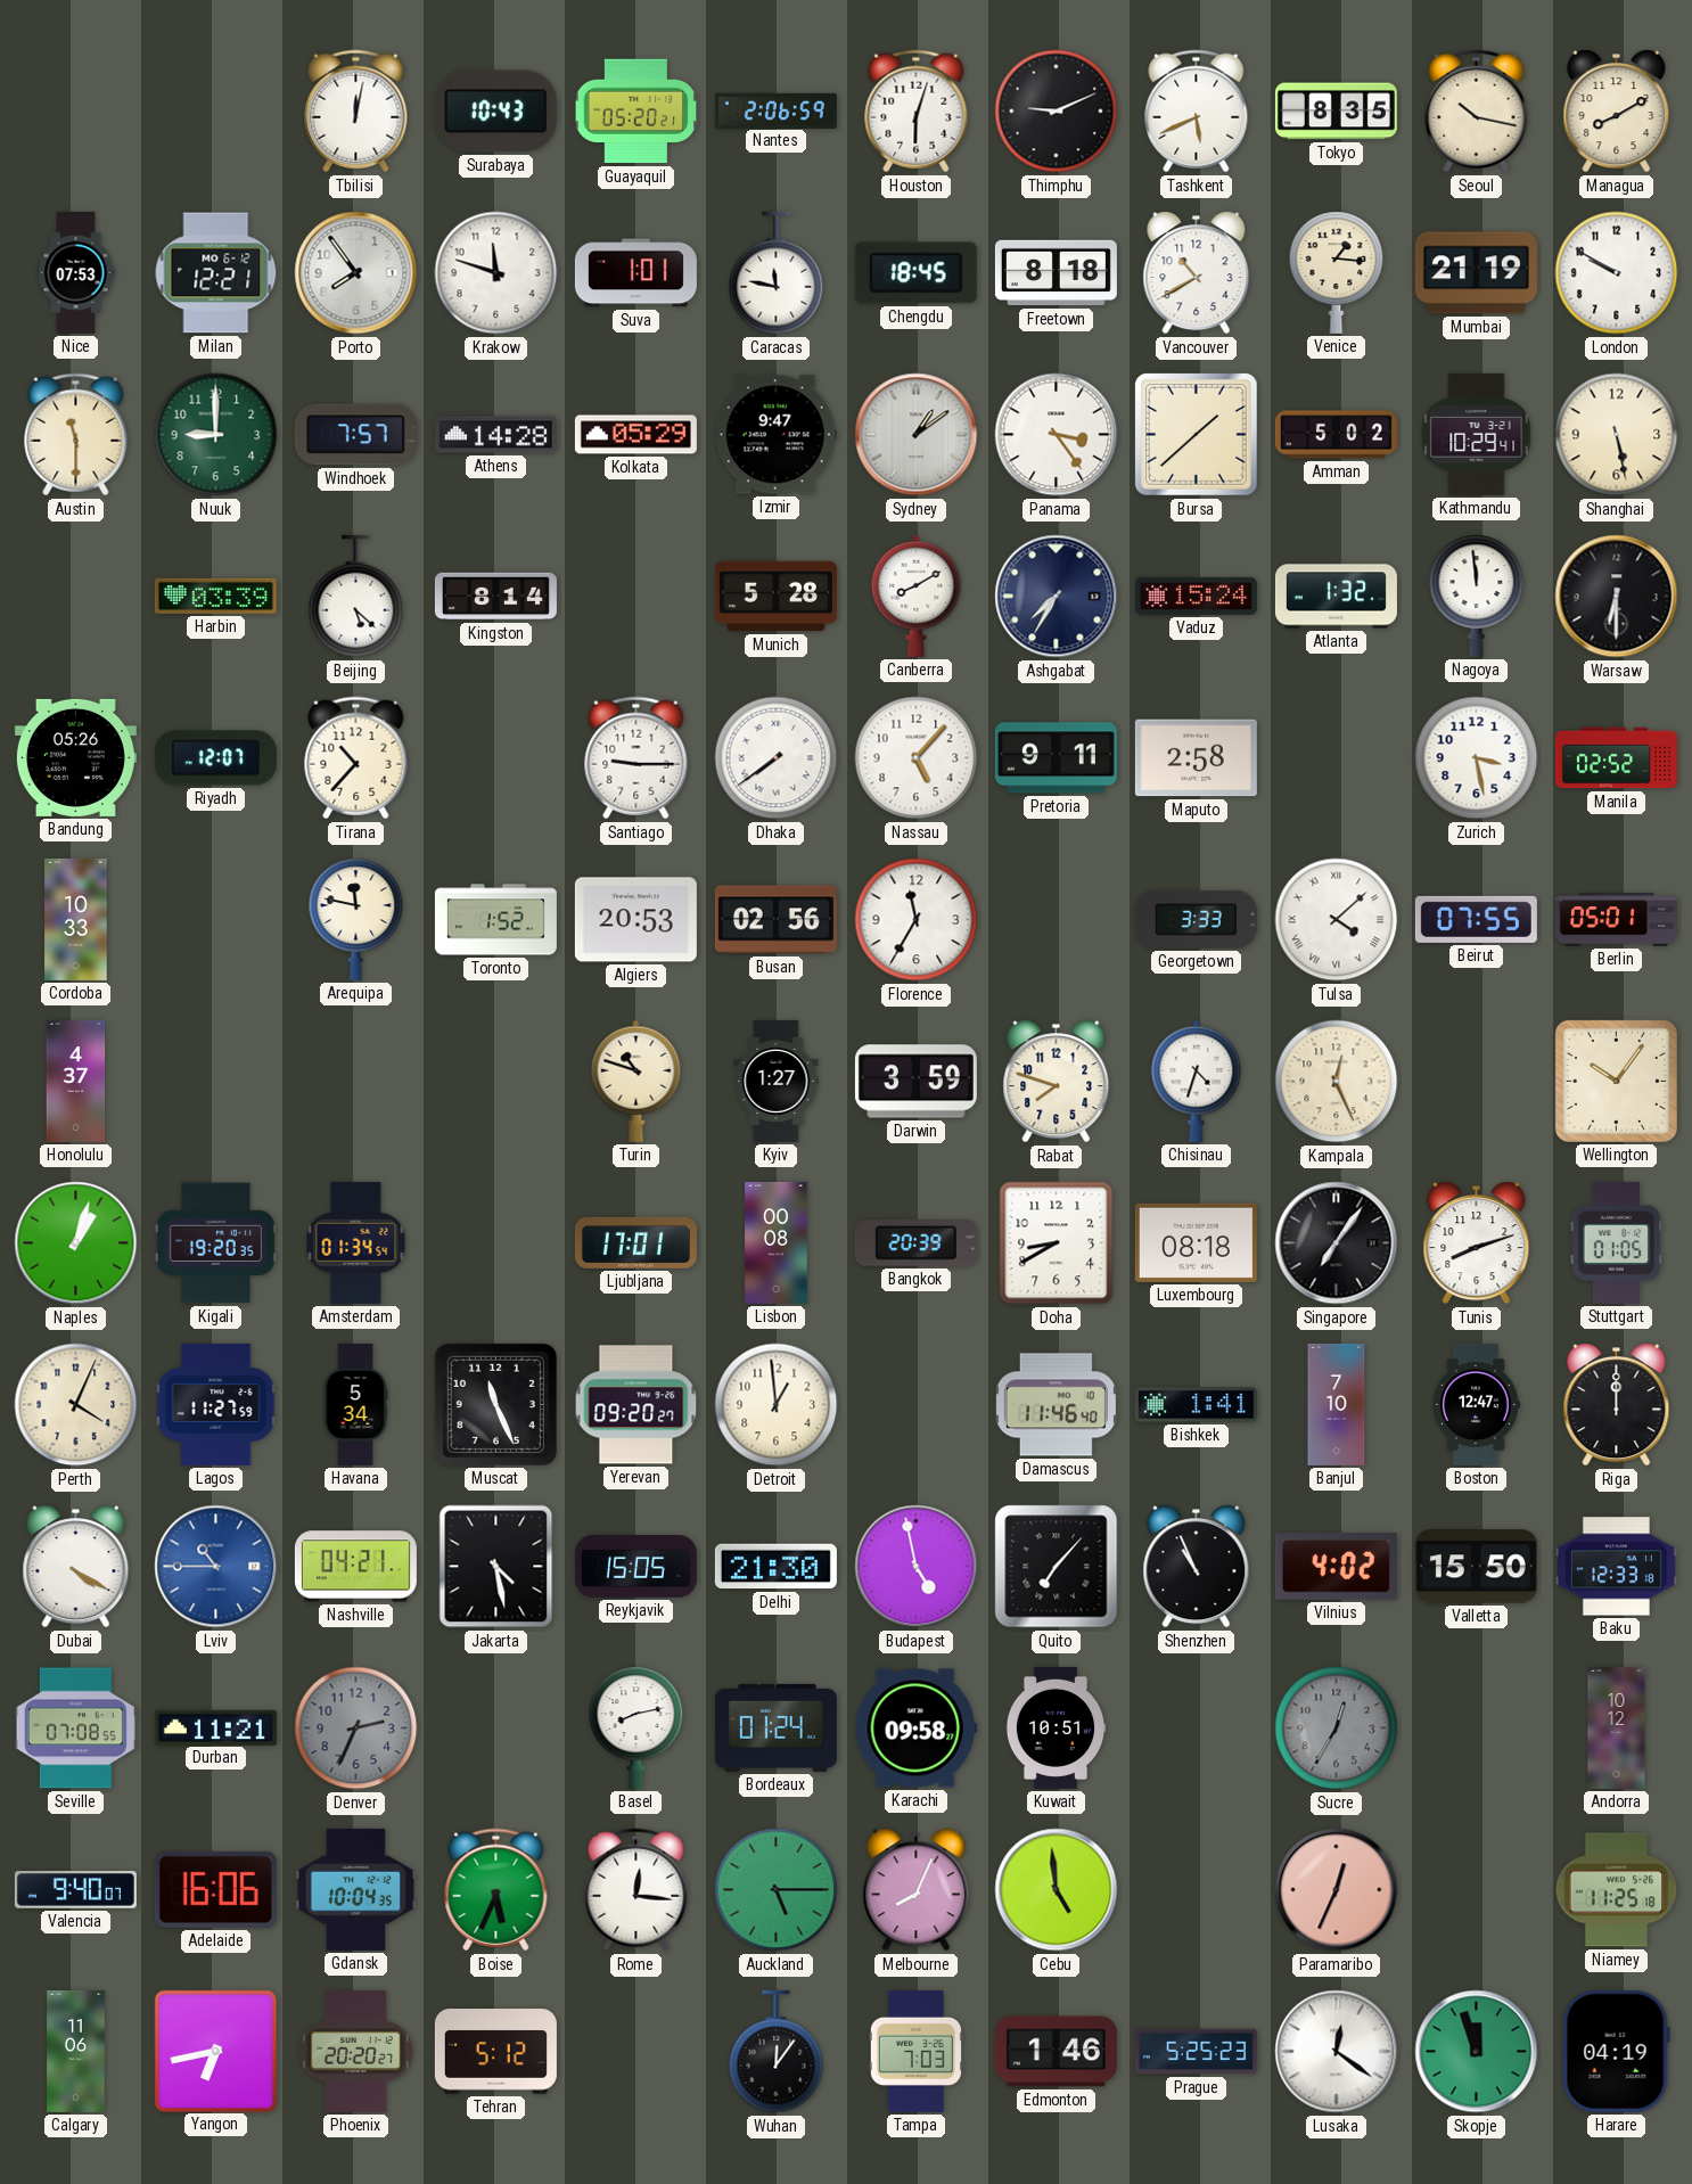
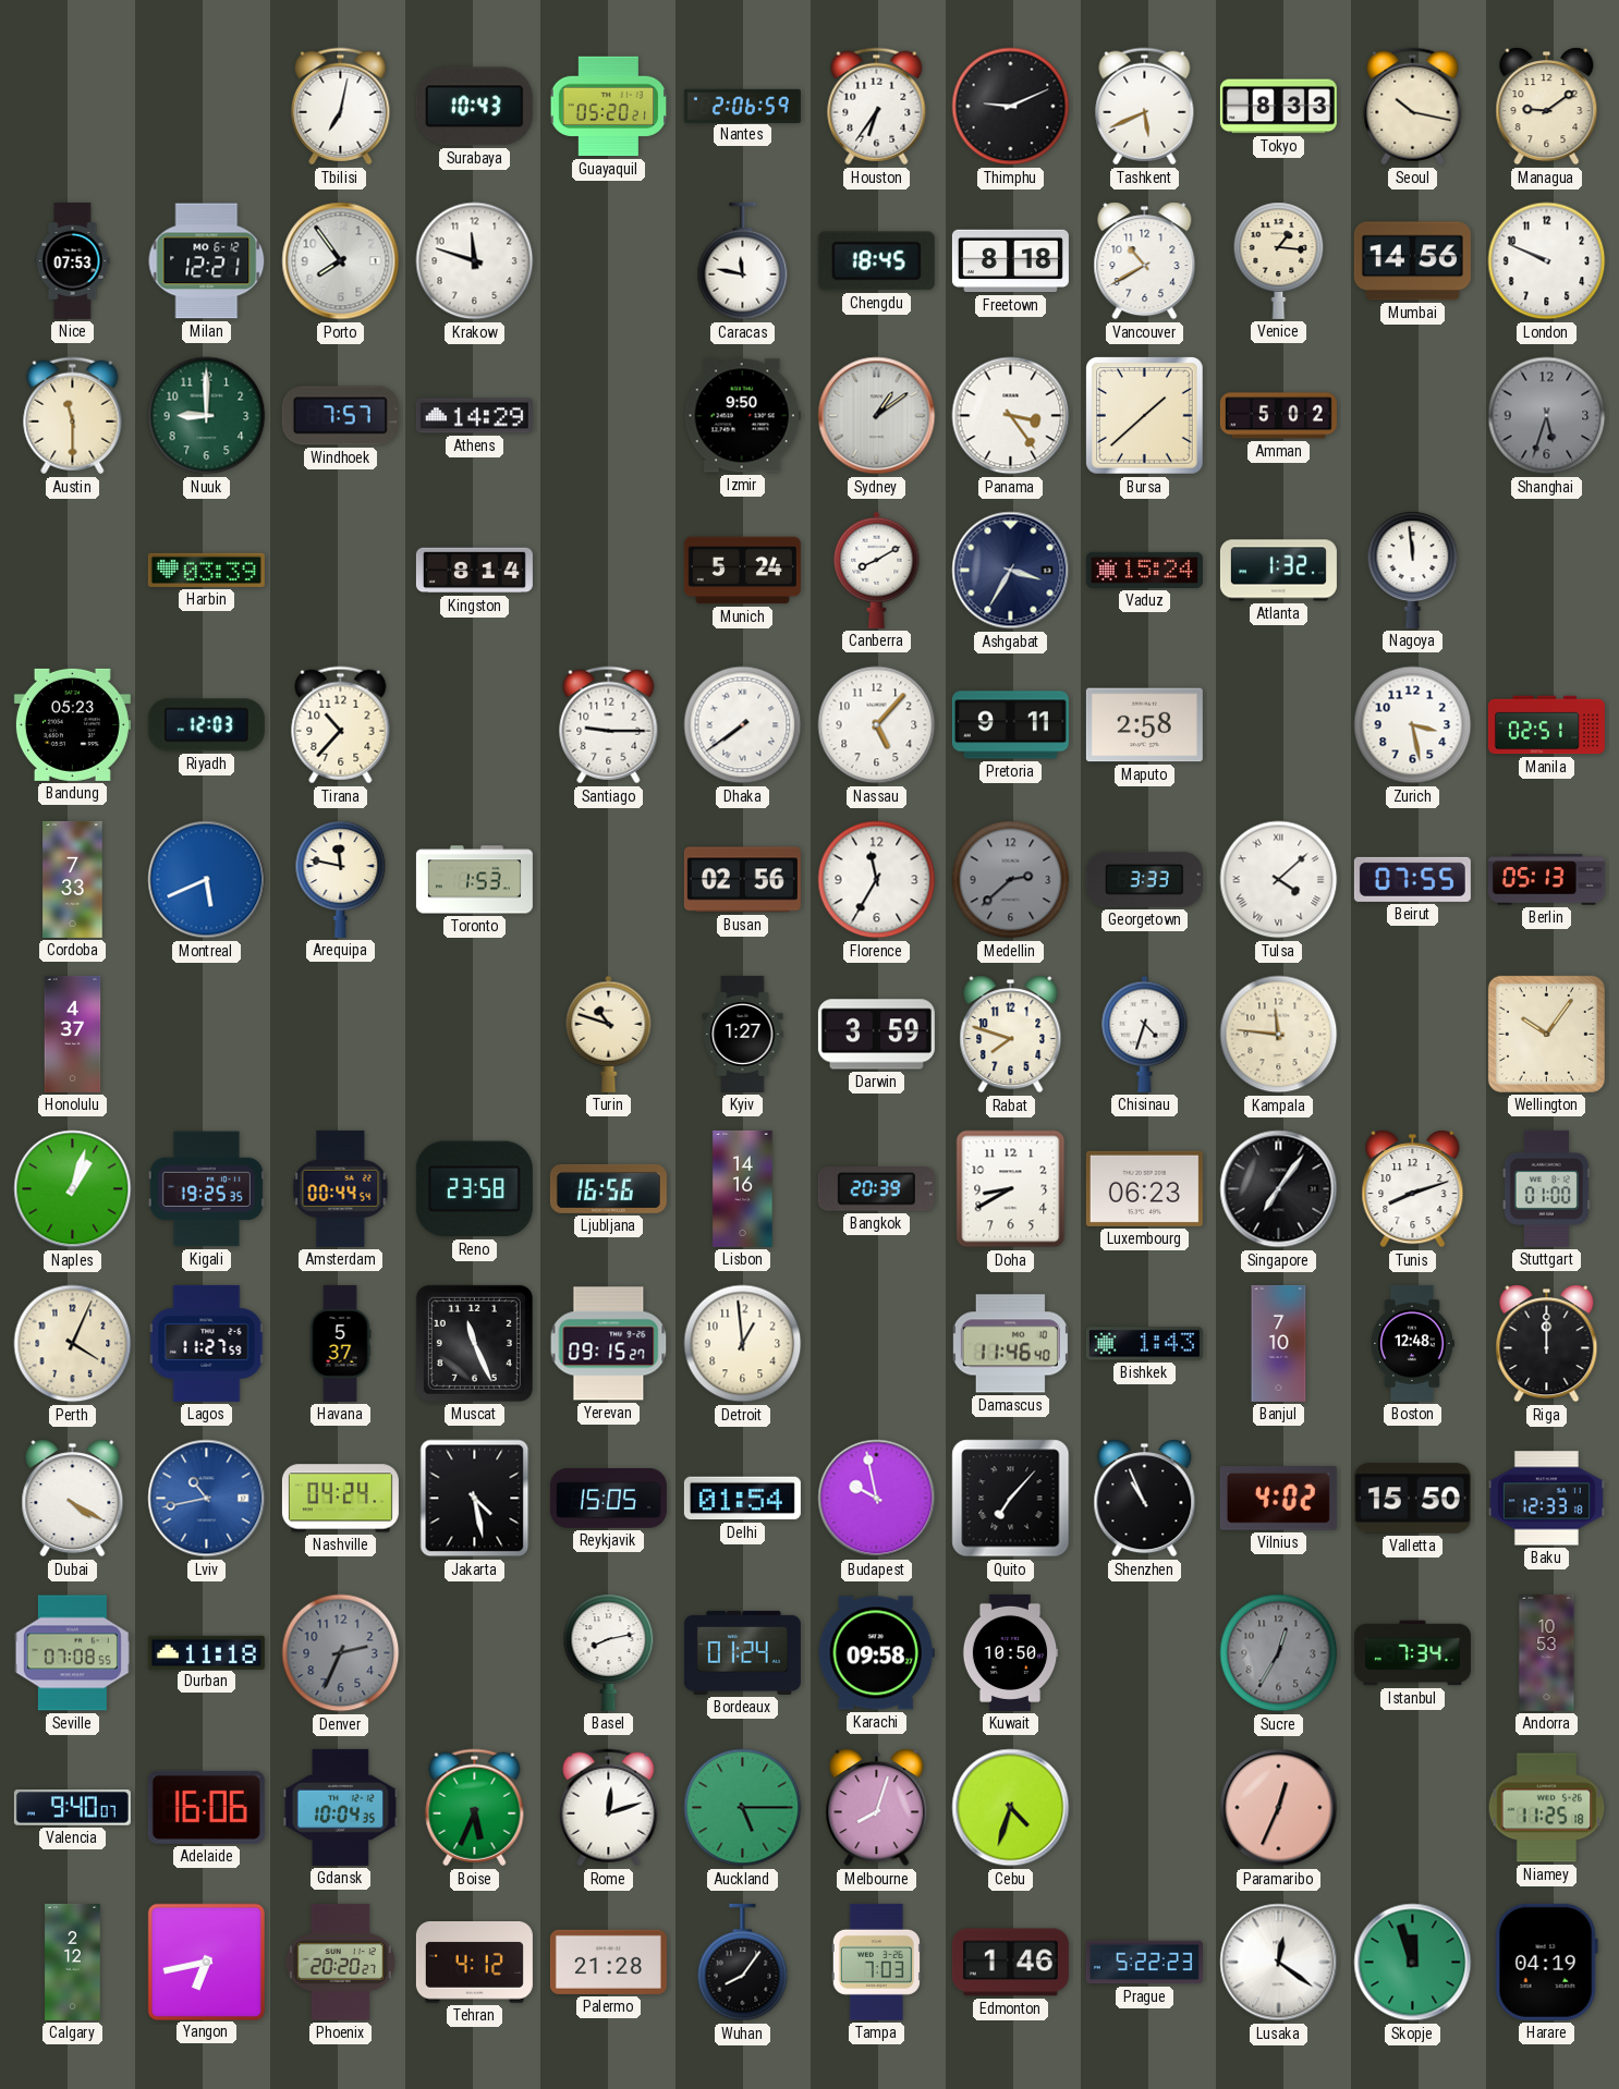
Tbilisi: 12:02 -> 7:02 (341, 107)
Houston: 6:03 -> 6:36 (877, 107)
Tokyo: 8:35 -> 8:33 (1278, 107)
Managua: 8:10 -> 9:09 (1547, 107)
Suva: 1:01 -> none (635, 273)
Mumbai: 21:19 -> 14:56 (1412, 261)
London: 9:50 -> 9:49 (1547, 261)
Athens: 14:28 -> 14:29 (474, 416)
Kolkata: 05:29 -> none (635, 435)
Izmir: 9:47 -> 9:50 (742, 416)
Kathmandu: 10:29 -> none (1477, 434)
Shanghai: 5:28 -> 5:33 (1547, 416)
Shanghai dial: cream -> grey (1547, 416)
Beijing: 5:22 -> none (356, 597)
Munich: 5:28 -> 5:24 (742, 571)
Ashgabat: 7:35 -> 3:35 (1011, 571)
Warsaw: 6:30 -> none (1617, 597)
Bandung: 05:26 -> 05:23 (72, 724)
Riyadh: 12:07 -> 12:03 (206, 725)
Manila: 02:52 -> 02:51 (1546, 725)
Cordoba: 10:33 -> 7:33 (73, 879)
Montreal: none -> 5:41 (207, 880)
Toronto: 1:52 -> 1:53 (474, 880)
Algiers: 20:53 -> none (635, 920)
Medellin: none -> 2:38 (1011, 880)
Berlin: 05:01 -> 05:13 (1546, 880)
Kampala: 12:26 -> 11:46 (1279, 1035)
Kigali: 19:20 -> 19:25 (206, 1189)
Amsterdam: 01:34 -> 00:44 (341, 1188)
Reno: none -> 23:58 (474, 1189)
Ljubljana: 17:01 -> 16:56 (608, 1188)
Lisbon: 00:08 -> 14:16 (743, 1188)
Luxembourg: 08:18 -> 06:23 (1144, 1188)
Stuttgart: 01:05 -> 01:00 (1546, 1188)
Havana: 5:34 -> 5:37 (340, 1343)
Yerevan: 09:20 -> 09:15 (609, 1344)
Bishkek: 1:41 -> 1:43 (1144, 1344)
Boston: 12:47 -> 12:48 (1412, 1343)
Lviv: 10:45 -> 10:43 (207, 1499)
Nashville: 04:21 -> 04:24 (340, 1499)
Delhi: 21:30 -> 01:54 (742, 1499)
Budapest: 4:58 -> 9:58 (877, 1499)
Durban: 11:21 -> 11:18 (206, 1652)
Kuwait: 10:51 -> 10:50 (1010, 1652)
Istanbul: none -> 7:34 (1412, 1653)
Andorra: 10:12 -> 10:53 (1547, 1652)
Rome: 12:16 -> 12:12 (609, 1808)
Melbourne: 8:04 -> 8:03 (877, 1808)
Cebu: 4:59 -> 4:33 (1011, 1808)
Calgary: 11:06 -> 2:12 (73, 1962)
Tehran: 5:12 -> 4:12 (474, 1963)
Palermo: none -> 21:28 (608, 1962)
Wuhan: 12:06 -> 8:06 (743, 1963)
Prague: 5:25 -> 5:22 (1144, 1963)
